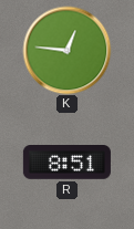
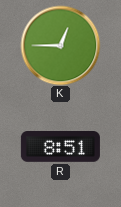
K: 12:46 -> 12:45 (60, 45)
